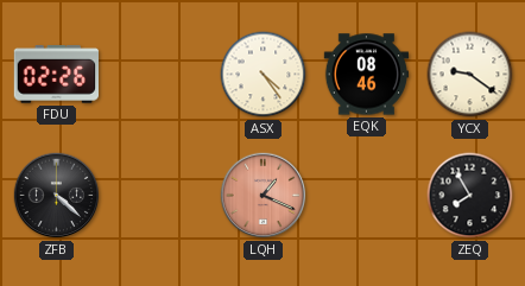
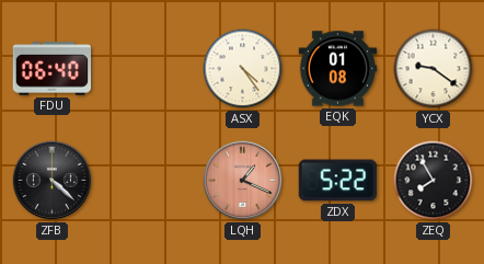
FDU: 02:26 -> 06:40 (51, 69)
EQK: 08:46 -> 01:08 (338, 69)
ZDX: none -> 5:22 (337, 181)
